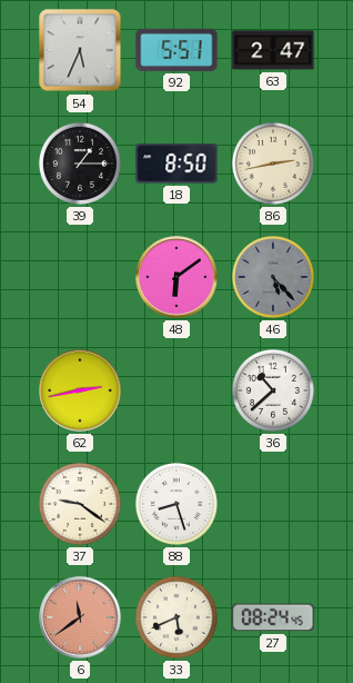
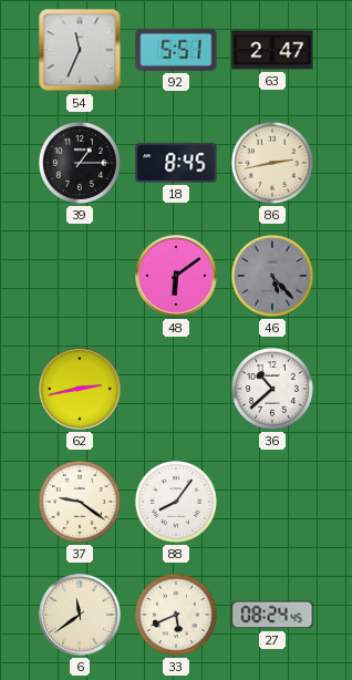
54: 5:34 -> 11:34 (80, 50)
18: 8:50 -> 8:45 (176, 163)
88: 8:27 -> 8:06 (176, 502)
6 dial: salmon -> cream (80, 615)
